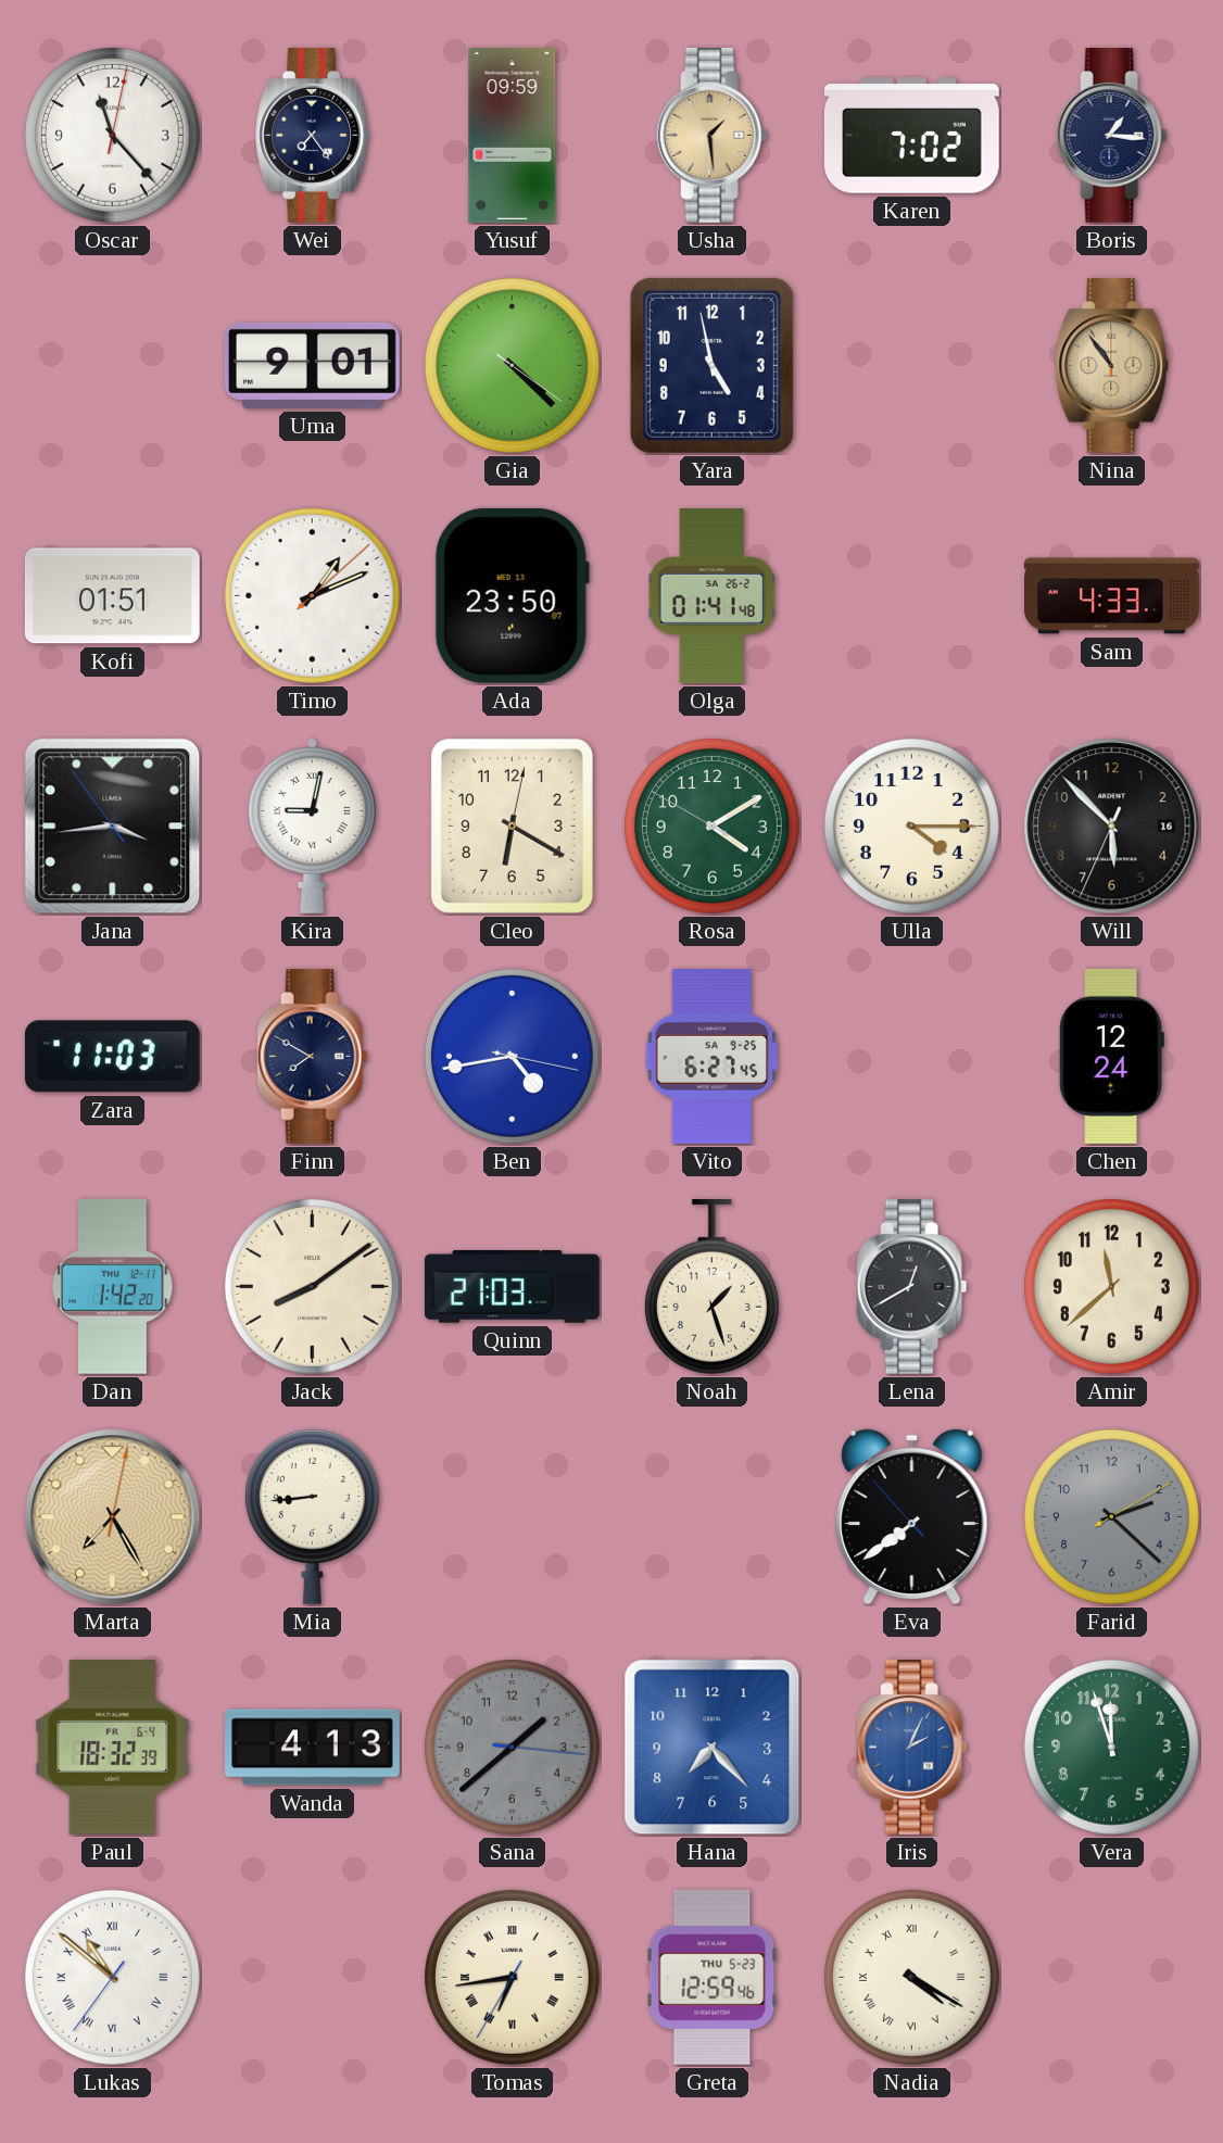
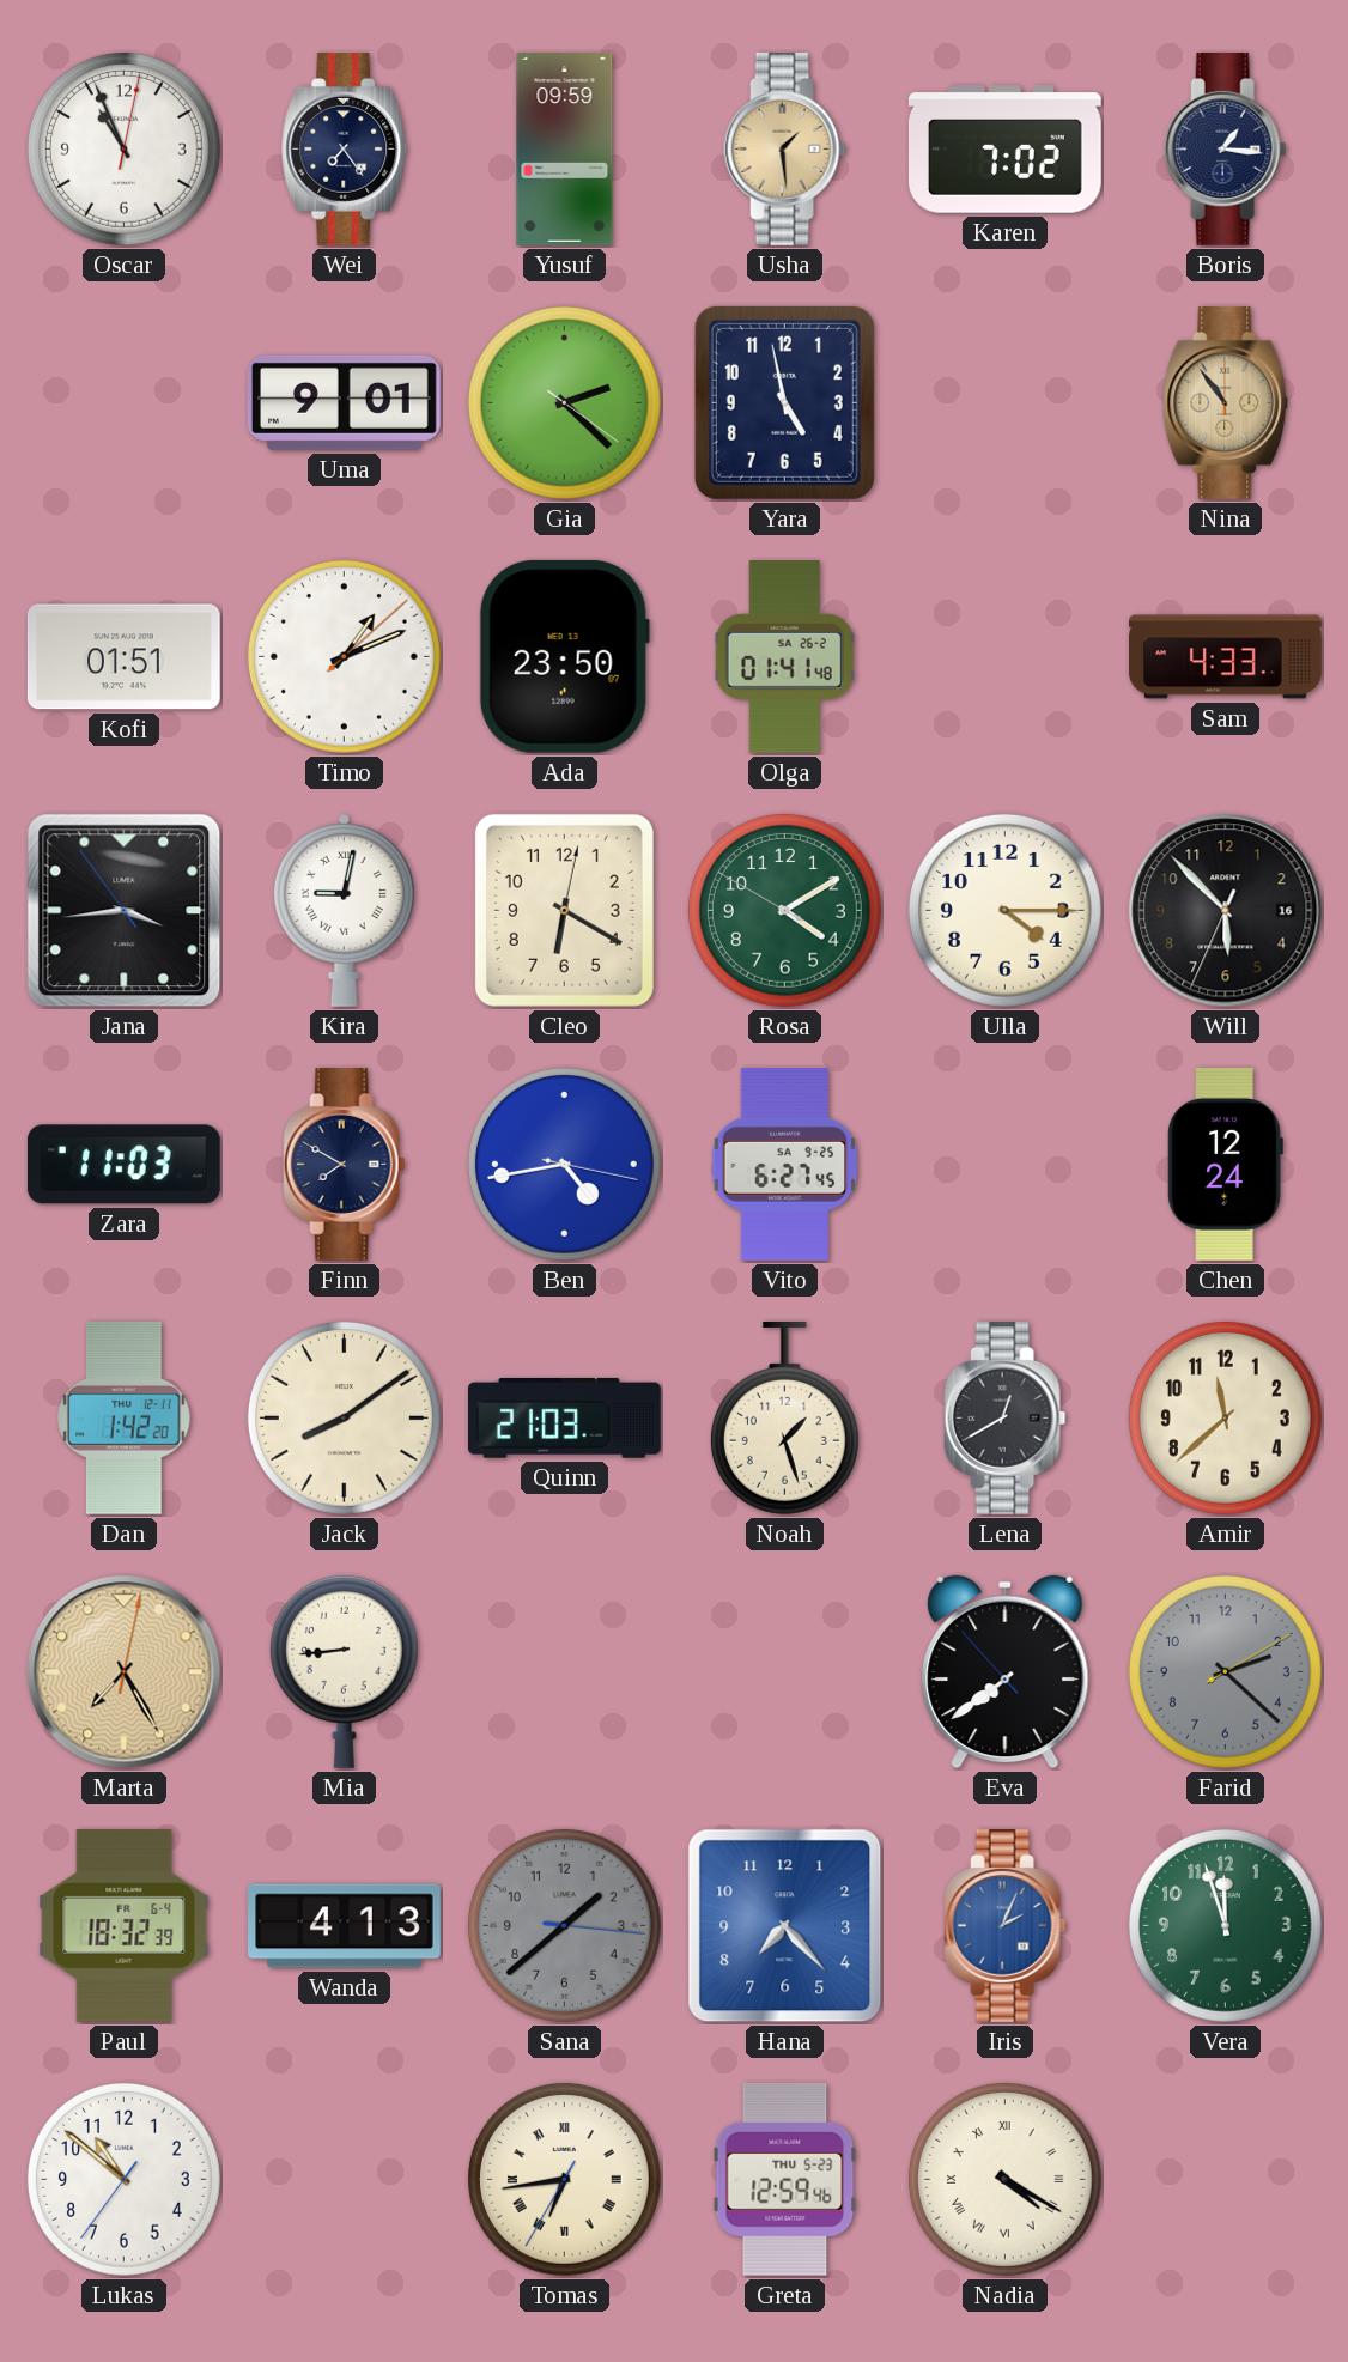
Oscar: 11:23 -> 10:56 (123, 148)
Gia: 4:22 -> 2:22 (564, 402)
Lukas numerals: Roman -> Arabic (123, 2179)
